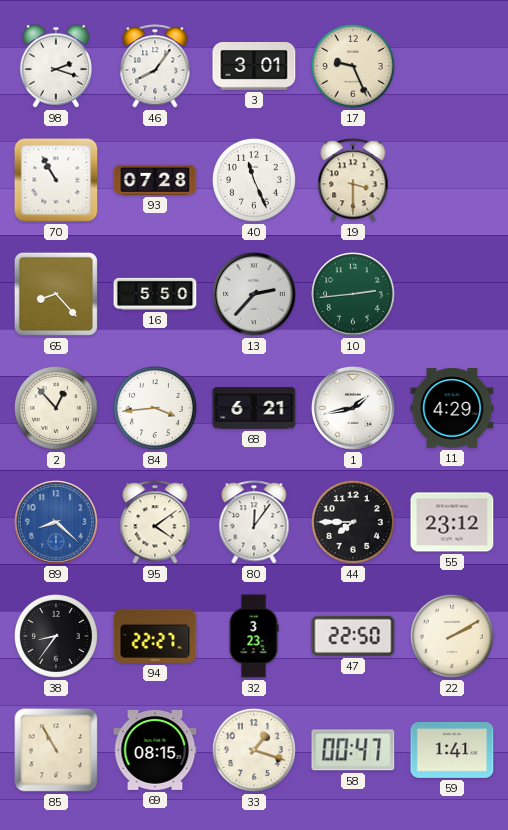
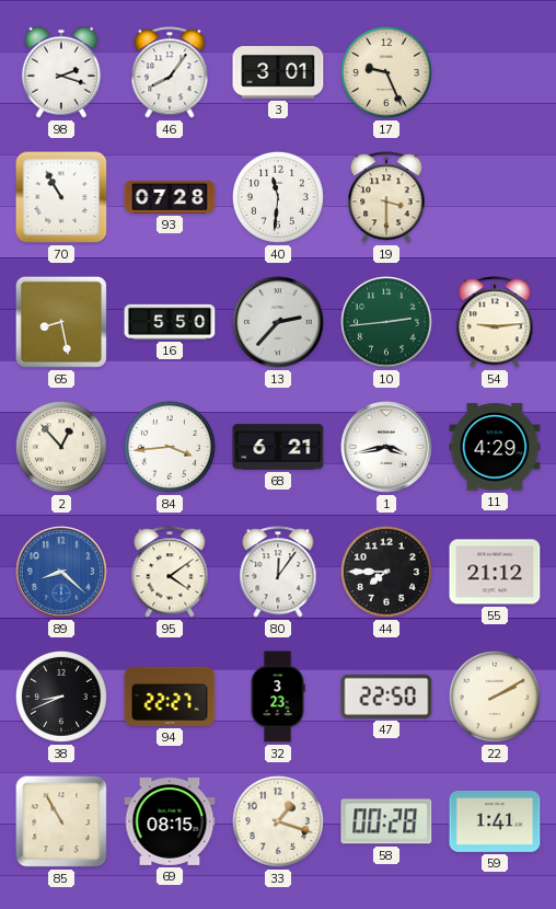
40: 11:26 -> 11:31 (278, 197)
65: 8:23 -> 8:28 (61, 322)
54: none -> 9:14 (495, 322)
1: 1:43 -> 3:43 (386, 447)
55: 23:12 -> 21:12 (495, 572)
38: 8:36 -> 8:41 (61, 697)
58: 00:47 -> 00:28 (386, 821)
